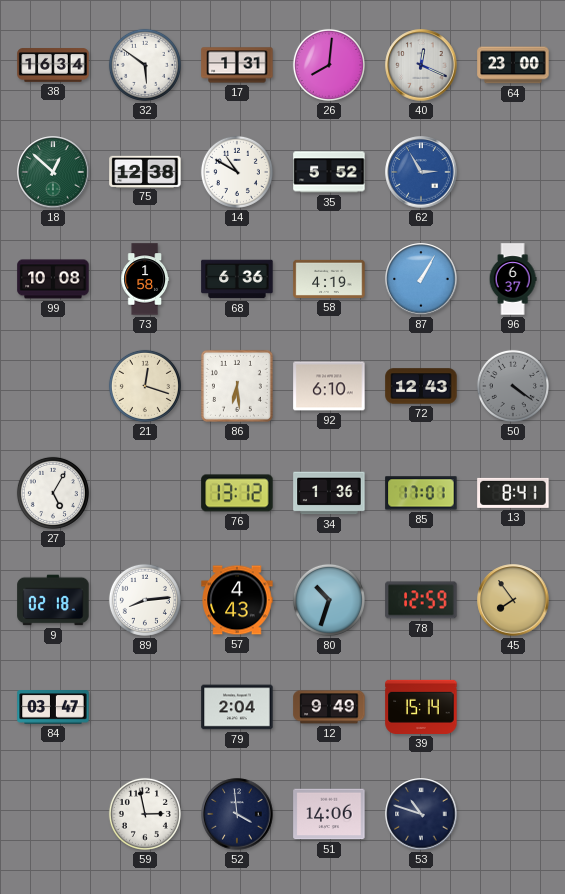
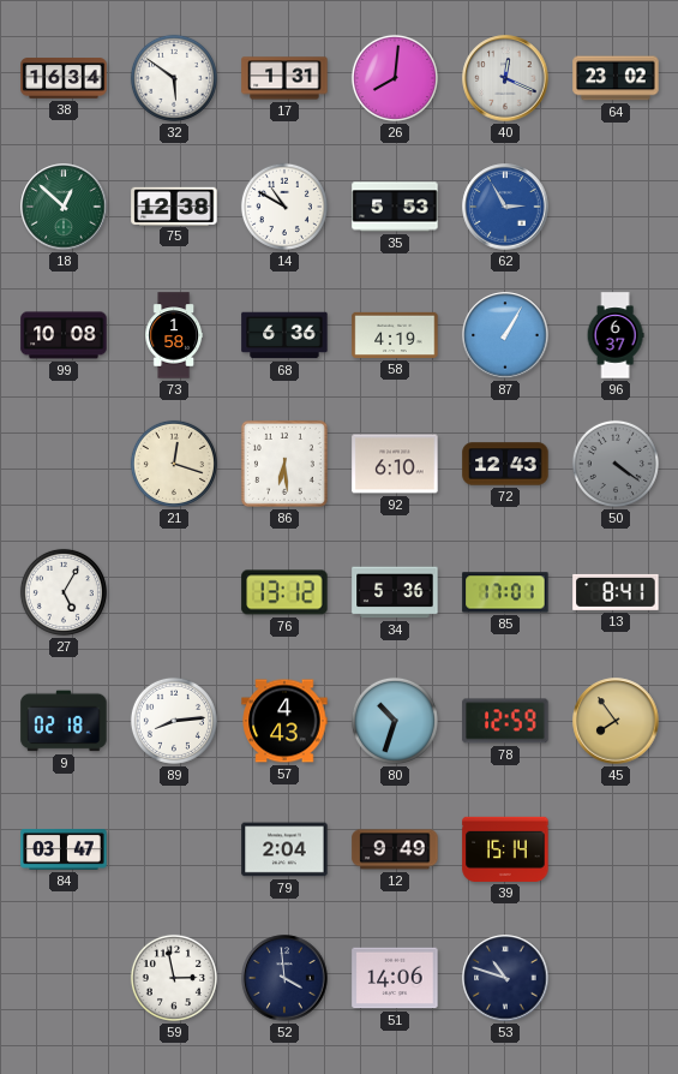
64: 23:00 -> 23:02 (616, 78)
35: 5:52 -> 5:53 (395, 207)
34: 1:36 -> 5:36 (395, 592)
